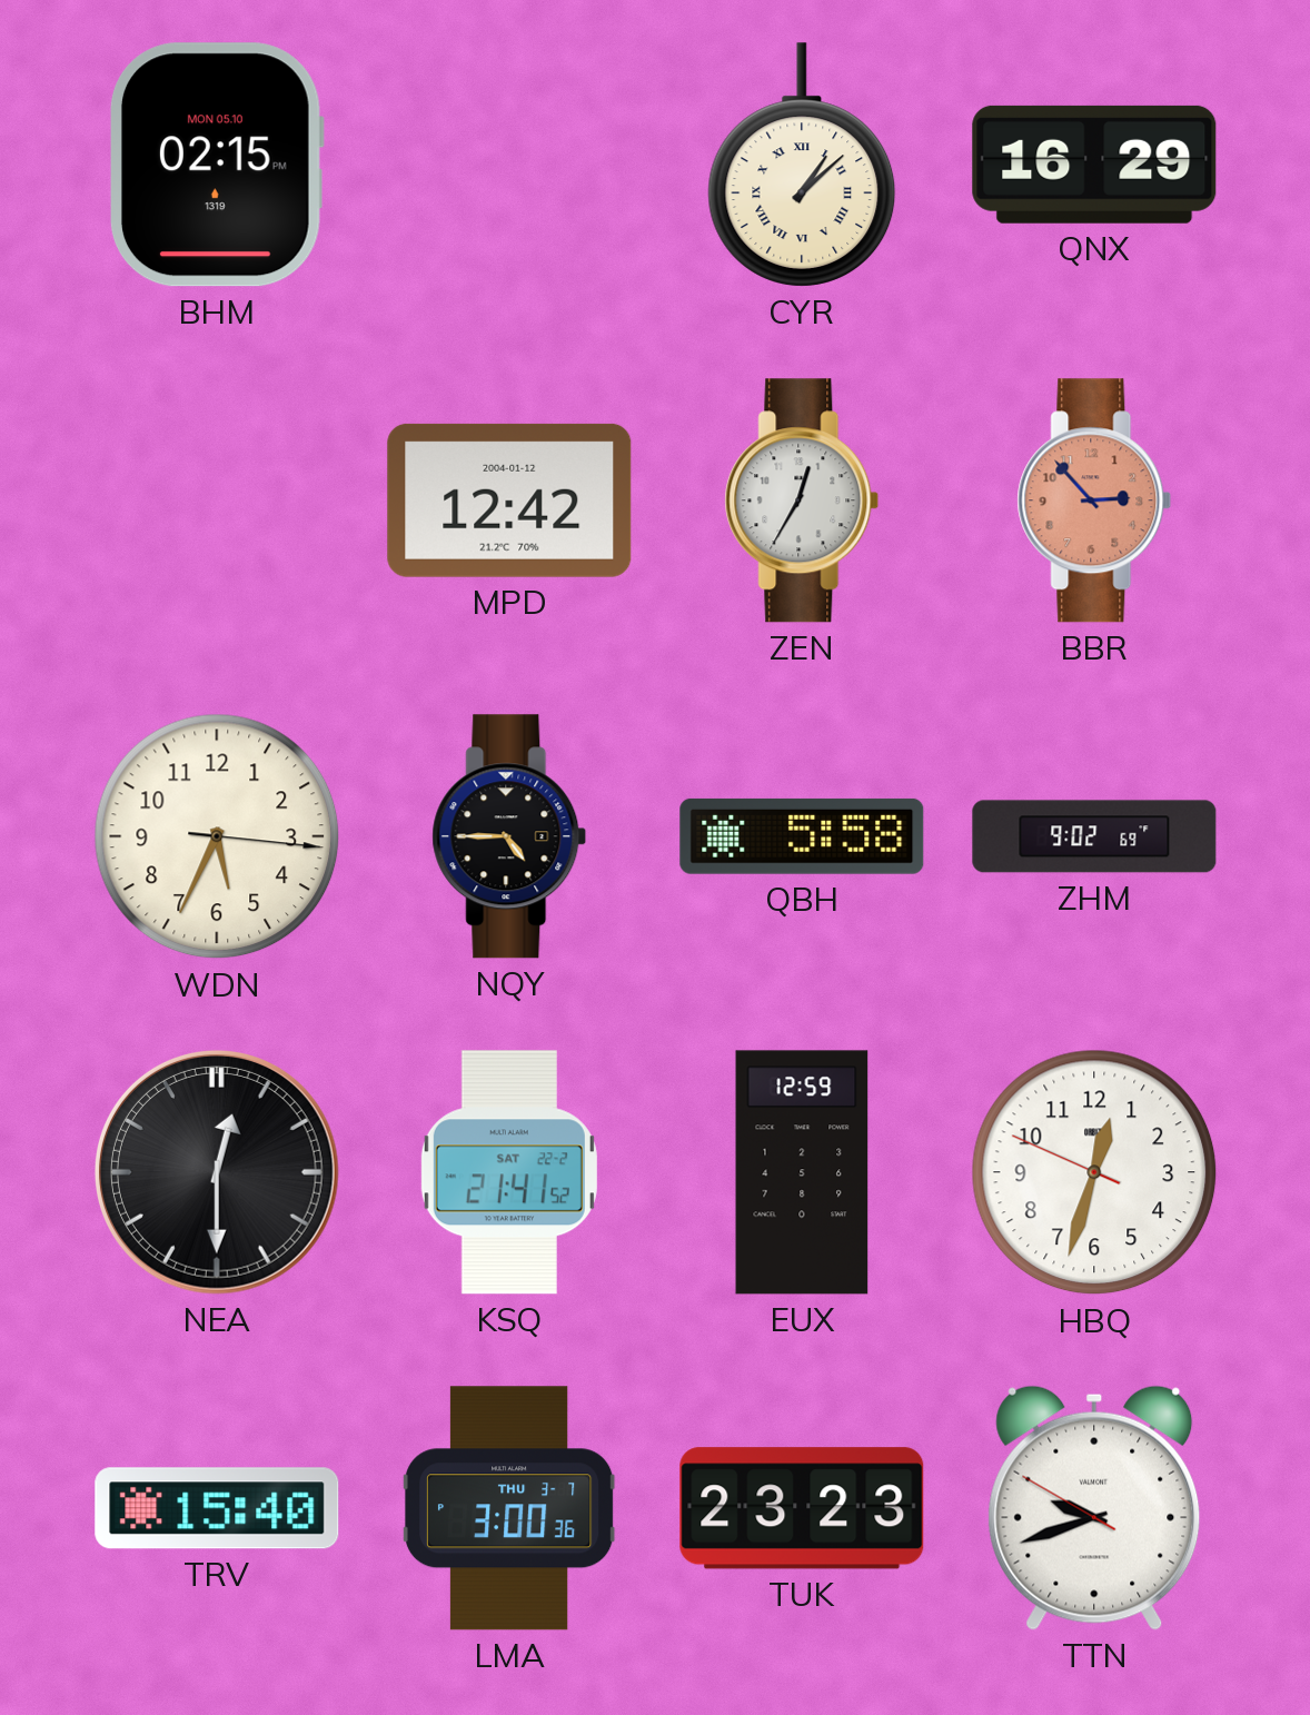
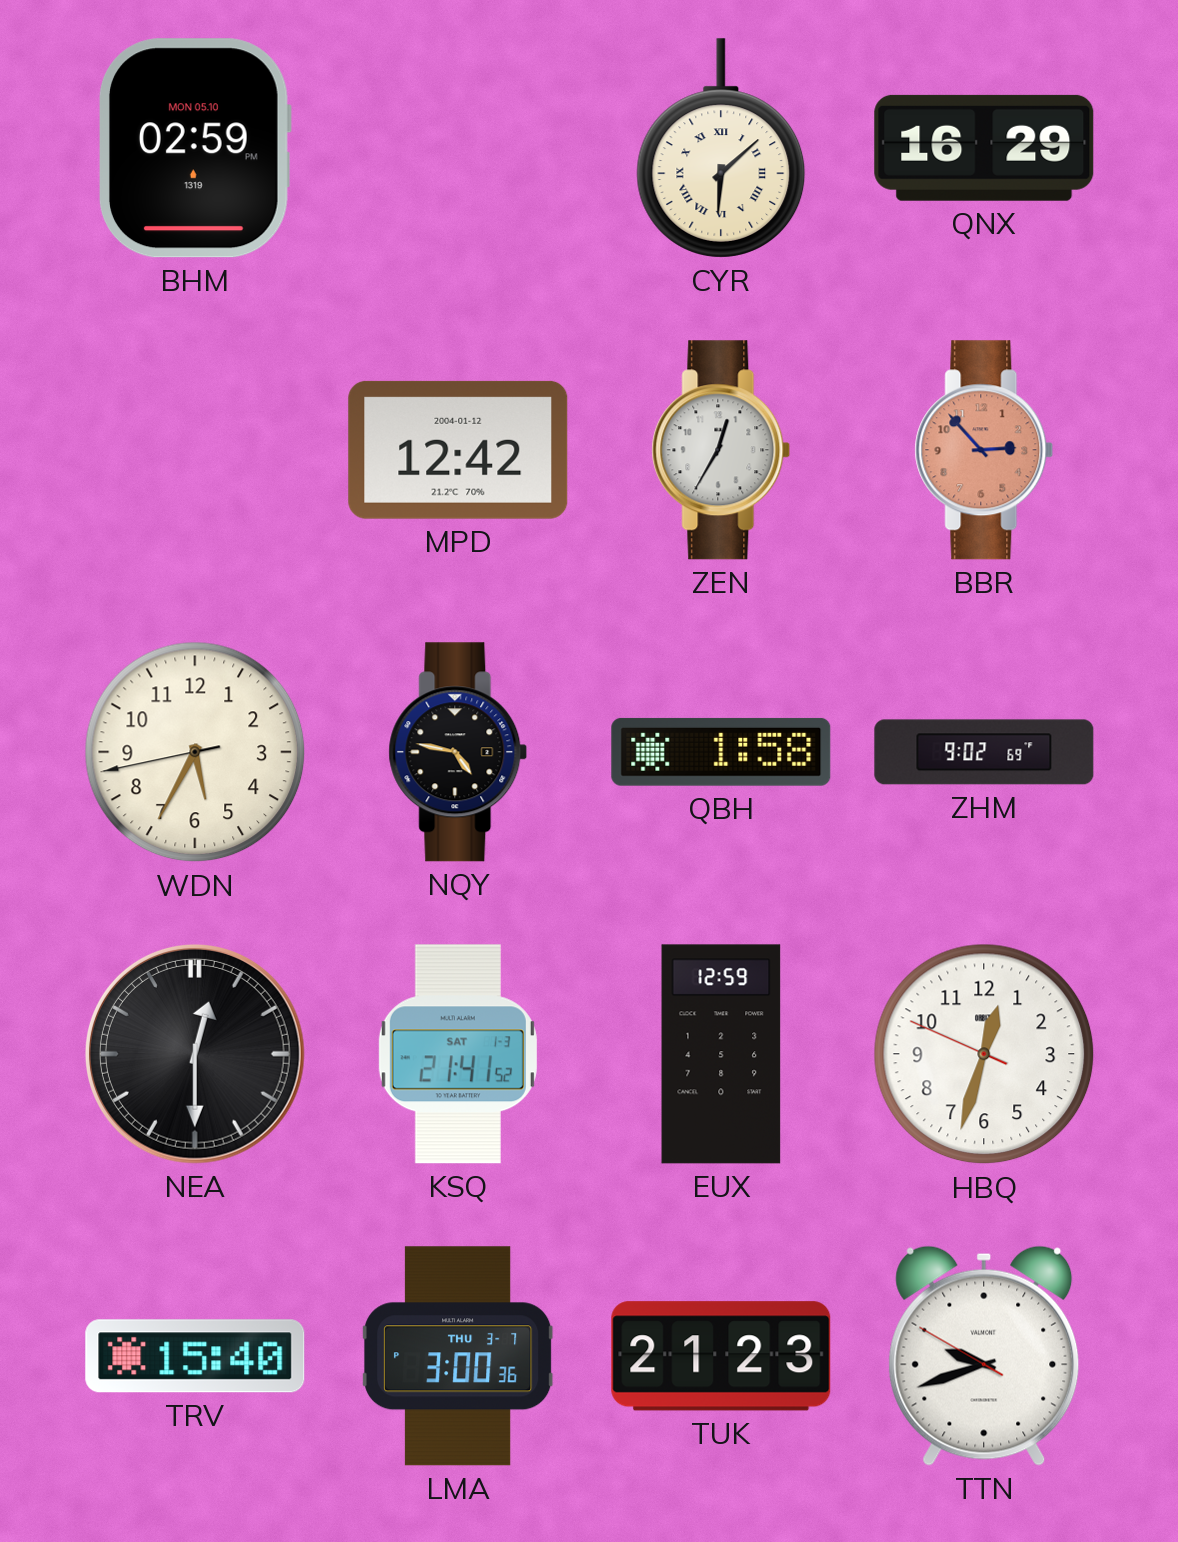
BHM: 02:15 -> 02:59 (195, 148)
CYR: 1:08 -> 6:08 (721, 148)
WDN: 5:34:16 -> 5:34:43 (195, 752)
NQY: 4:45 -> 4:47 (458, 752)
QBH: 5:58 -> 1:58 (721, 752)
KSQ date: SAT 22-2 -> SAT 1-3 (458, 1054)
TUK: 23:23 -> 21:23 (721, 1356)
